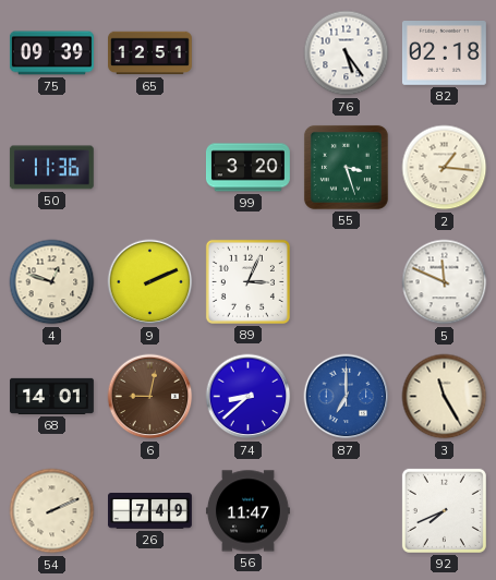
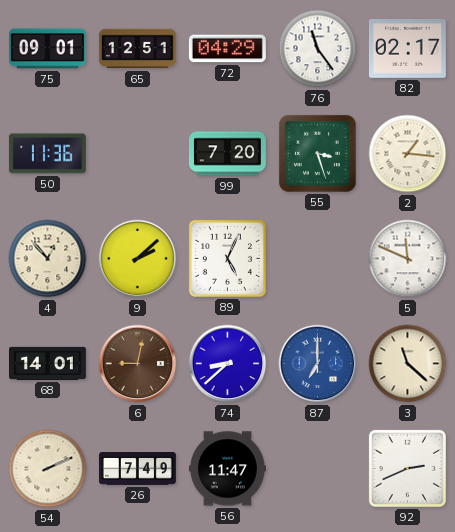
75: 09:39 -> 09:01 (47, 49)
72: none -> 04:29 (227, 49)
76: 5:24 -> 11:24 (318, 49)
82: 02:18 -> 02:17 (407, 49)
99: 3:20 -> 7:20 (227, 154)
4: 12:48 -> 12:53 (48, 259)
9: 2:11 -> 2:08 (138, 259)
89: 3:04 -> 5:04 (227, 258)
3: 11:25 -> 11:22 (408, 364)
92: 7:41 -> 2:41 (407, 468)
